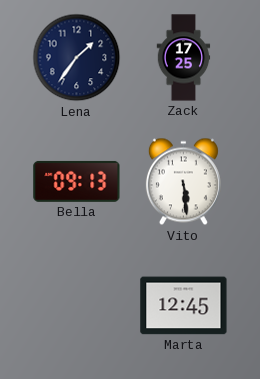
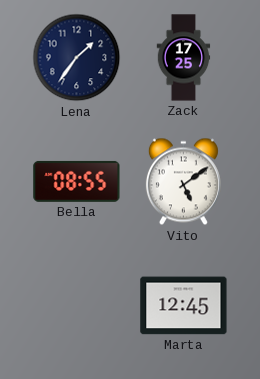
Bella: 09:13 -> 08:55 (77, 181)
Vito: 5:29 -> 5:09 (183, 182)
